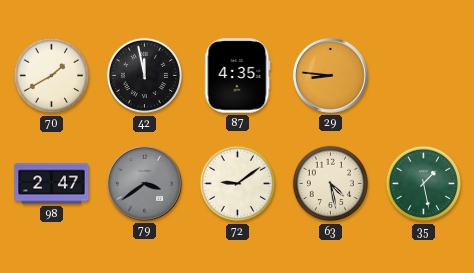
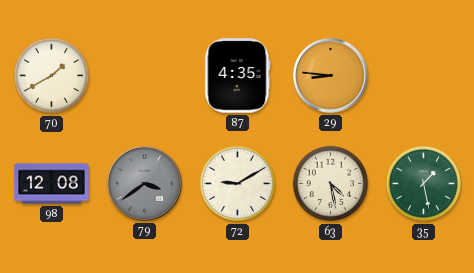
42: 11:58 -> none (145, 76)
98: 2:47 -> 12:08 (52, 184)
72: 9:09 -> 9:10 (238, 184)
